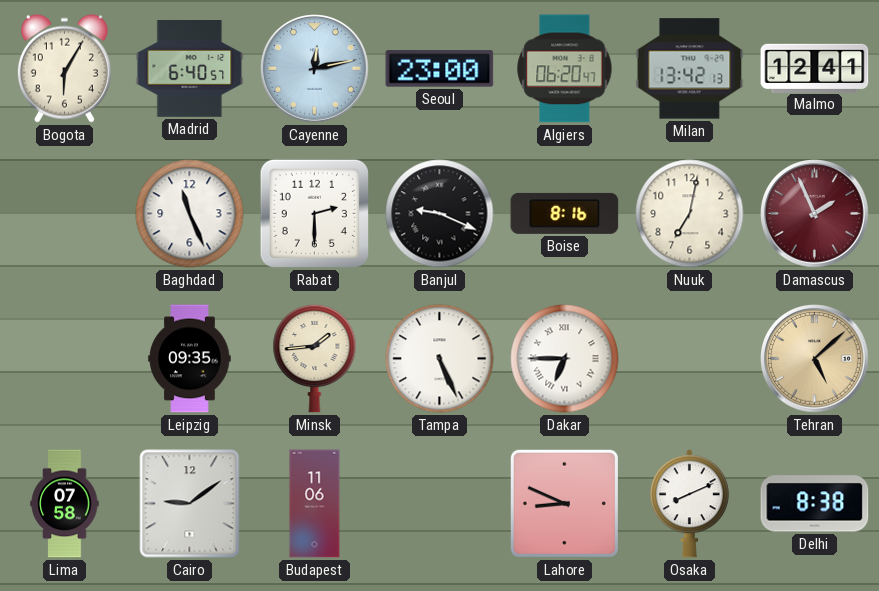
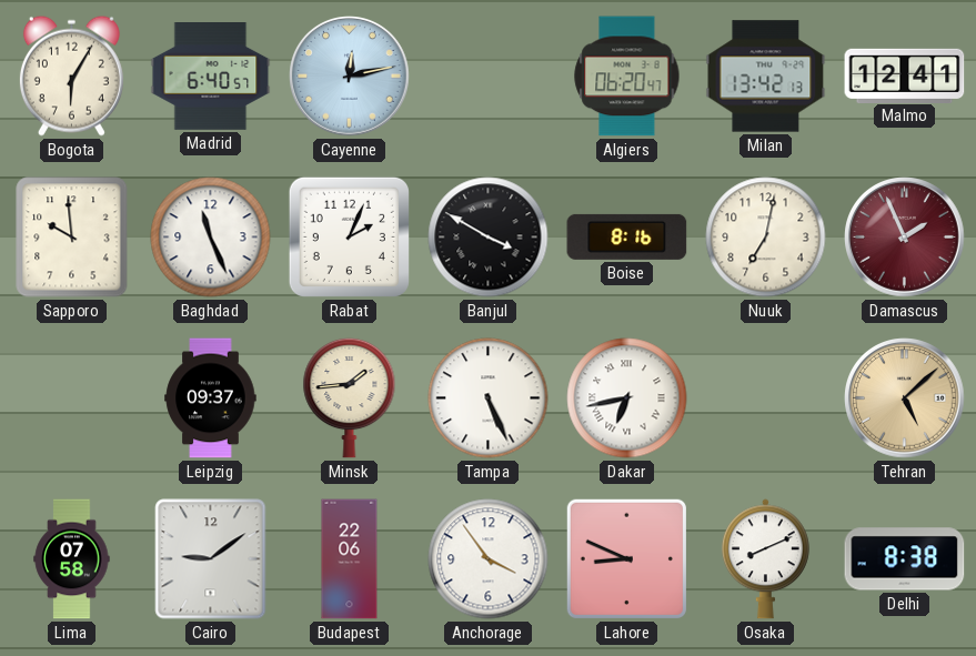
Seoul: 23:00 -> none (440, 69)
Sapporo: none -> 9:59 (72, 238)
Rabat: 2:30 -> 2:04 (349, 236)
Banjul: 9:19 -> 3:50 (489, 238)
Leipzig: 09:35 -> 09:37 (211, 398)
Dakar: 6:45 -> 6:43 (627, 398)
Budapest: 11:06 -> 22:06 (350, 559)
Anchorage: none -> 3:54 (489, 559)
